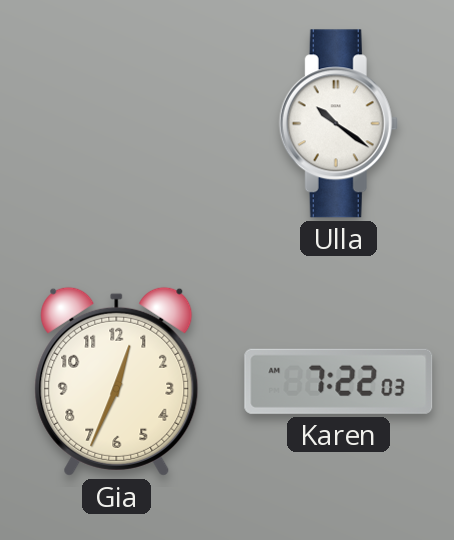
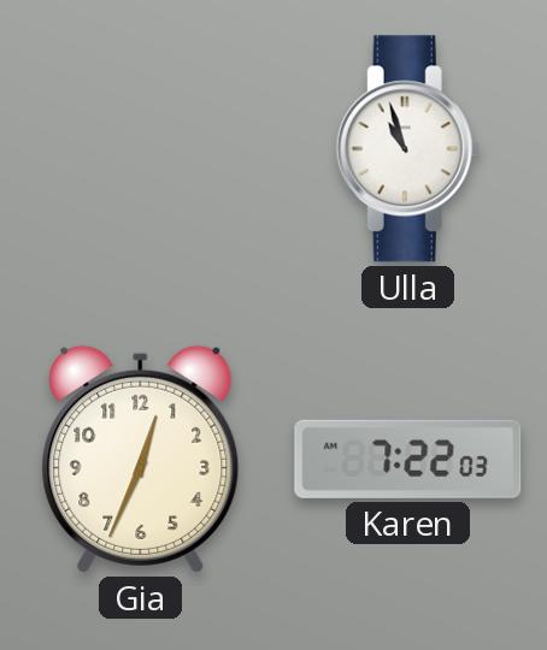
Ulla: 10:21 -> 10:57 (407, 149)
